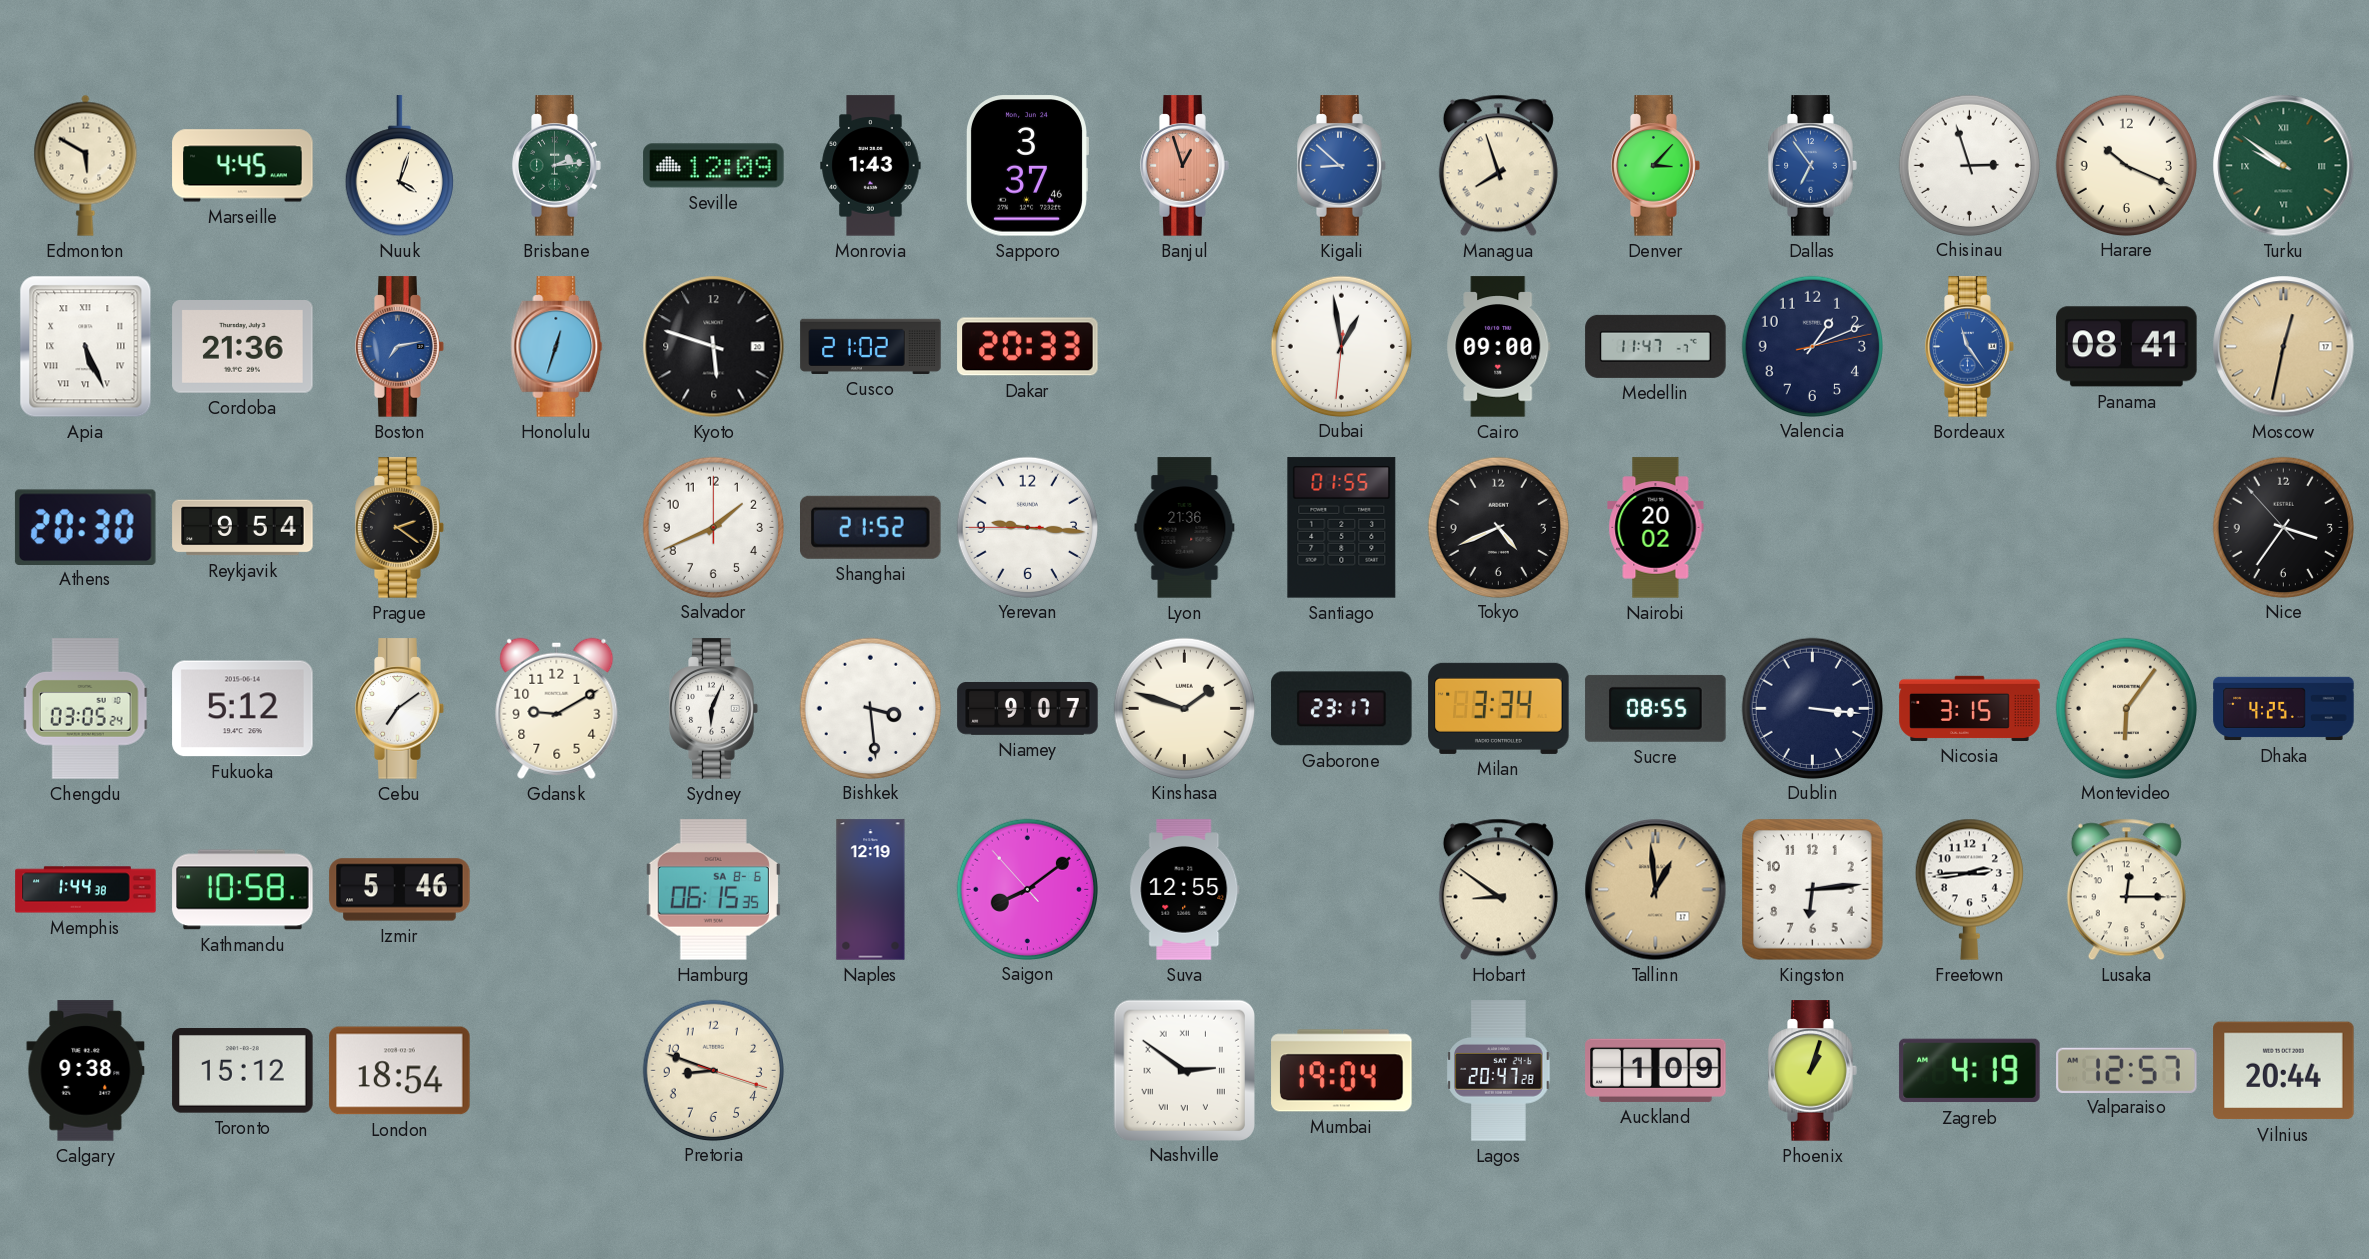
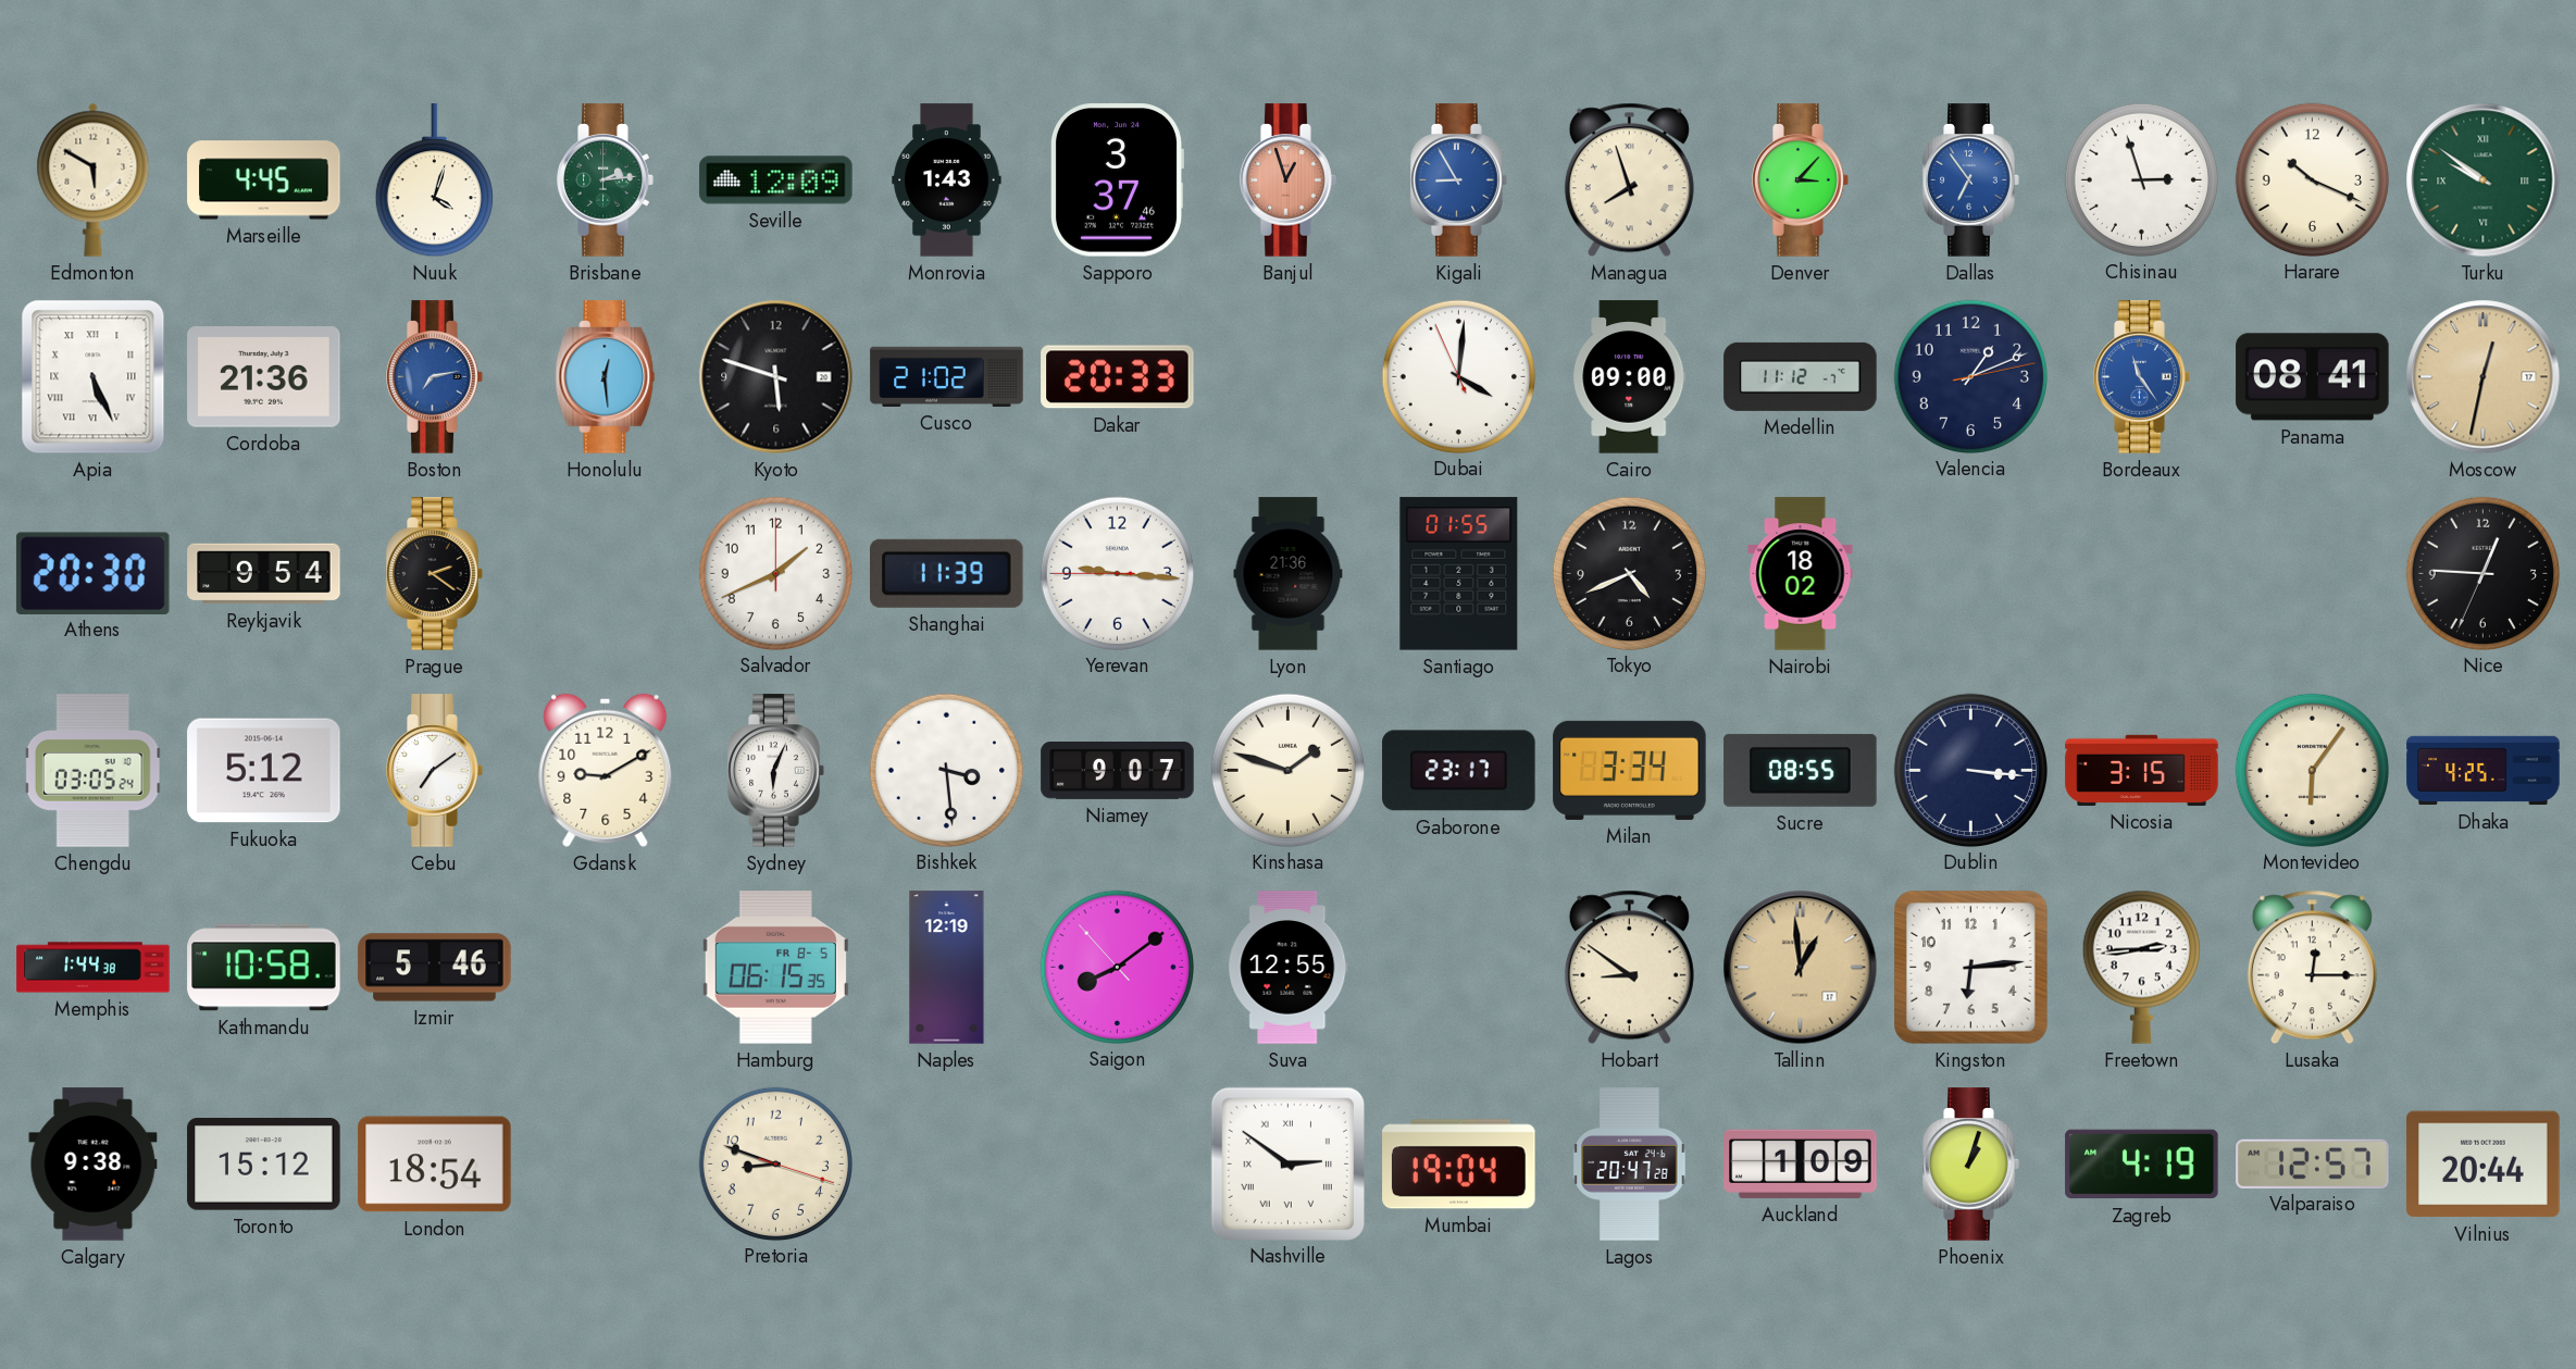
Kigali: 8:52 -> 8:55 (1459, 181)
Honolulu: 12:33 -> 12:29 (606, 377)
Dubai: 12:58 -> 4:00 (1458, 376)
Medellin: 11:47 -> 11:12 (1801, 376)
Shanghai: 21:52 -> 11:39 (947, 573)
Nairobi: 20:02 -> 18:02 (1801, 574)
Nice: 3:35 -> 12:45 (2482, 573)
Hamburg date: SA 8-6 -> FR 8-5 (775, 968)
